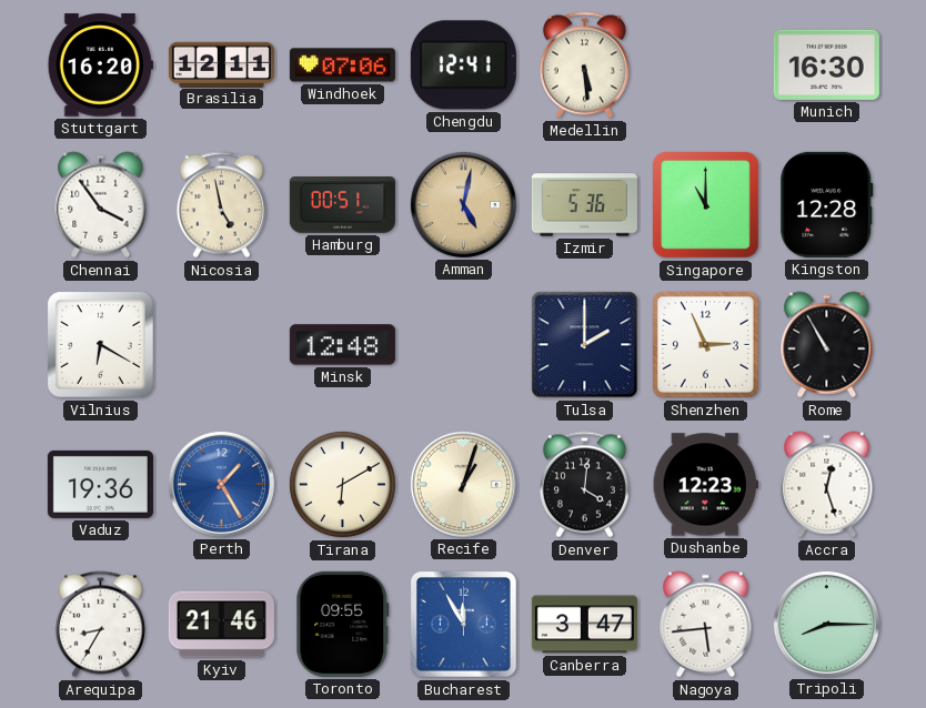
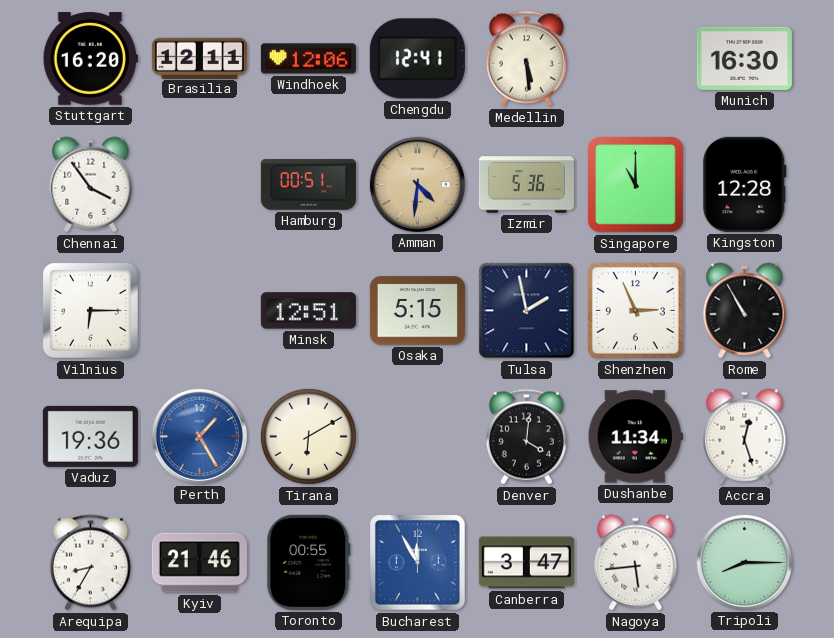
Windhoek: 07:06 -> 12:06 (308, 59)
Nicosia: 4:58 -> none (221, 205)
Amman: 5:02 -> 4:31 (417, 184)
Vilnius: 6:20 -> 6:15 (90, 310)
Minsk: 12:48 -> 12:51 (308, 311)
Osaka: none -> 5:15 (417, 311)
Tulsa: 2:00 -> 1:58 (527, 311)
Recife: 1:03 -> none (463, 484)
Dushanbe: 12:23 -> 11:34 (635, 437)
Toronto: 09:55 -> 00:55 (309, 562)
